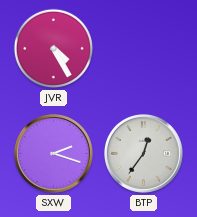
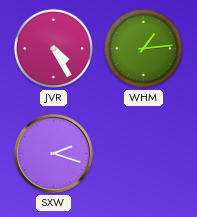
WHM: none -> 1:14 (143, 48)
BTP: 12:36 -> none (143, 153)
